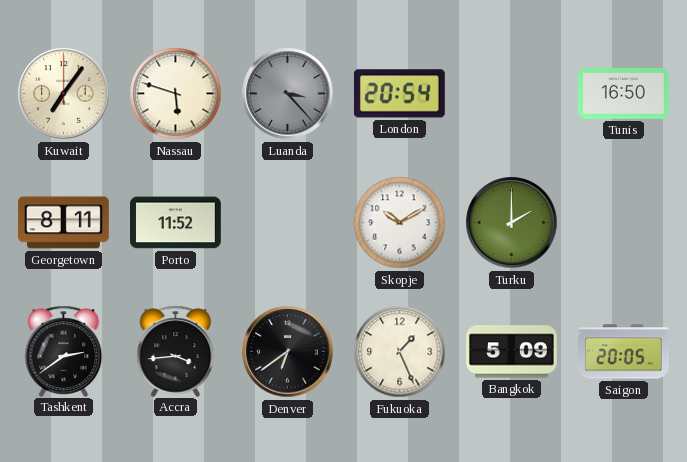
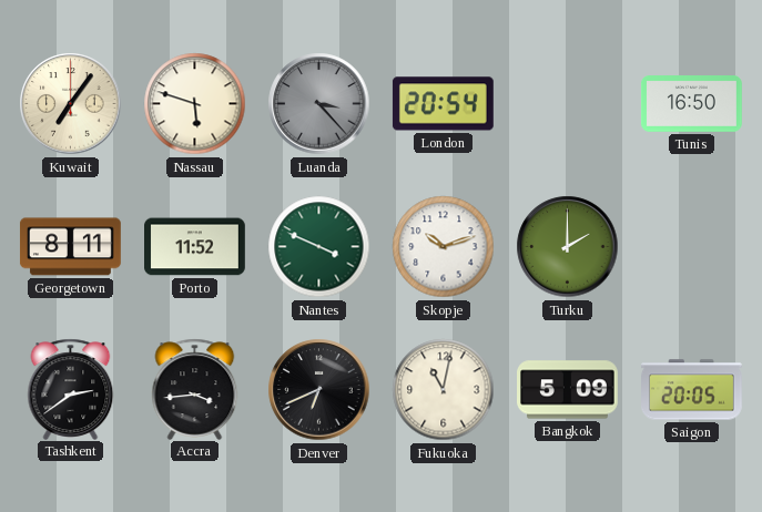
Nantes: none -> 3:49 (319, 247)
Skopje: 10:10 -> 10:12 (444, 247)
Denver: 6:39 -> 6:41 (319, 390)
Fukuoka: 1:26 -> 11:02 (444, 390)
